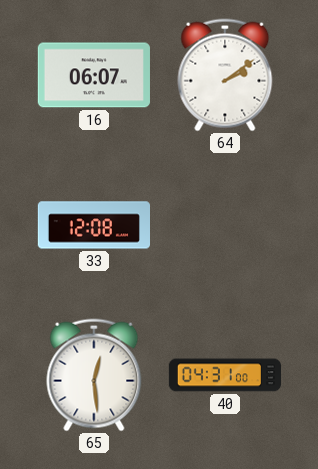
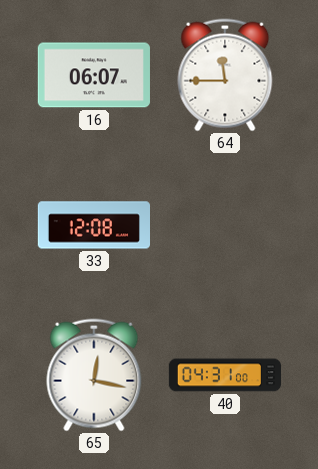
64: 2:09 -> 11:45 (225, 75)
65: 12:29 -> 12:17 (94, 375)
